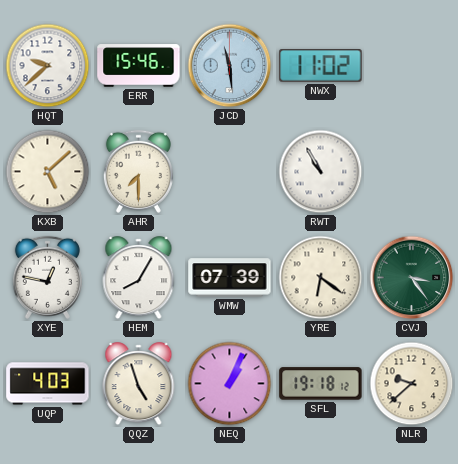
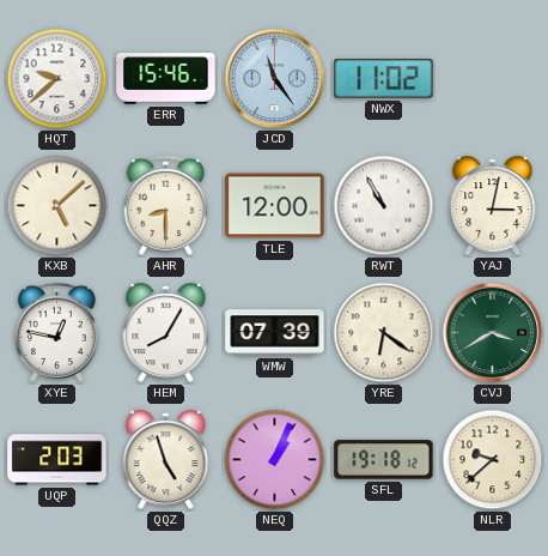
JCD: 11:29 -> 11:24 (275, 79)
AHR: 7:30 -> 8:30 (165, 205)
TLE: none -> 12:00 (275, 206)
YAJ: none -> 3:02 (493, 206)
CVJ: 3:24 -> 3:40 (493, 333)
UQP: 4:03 -> 2:03 (57, 460)
